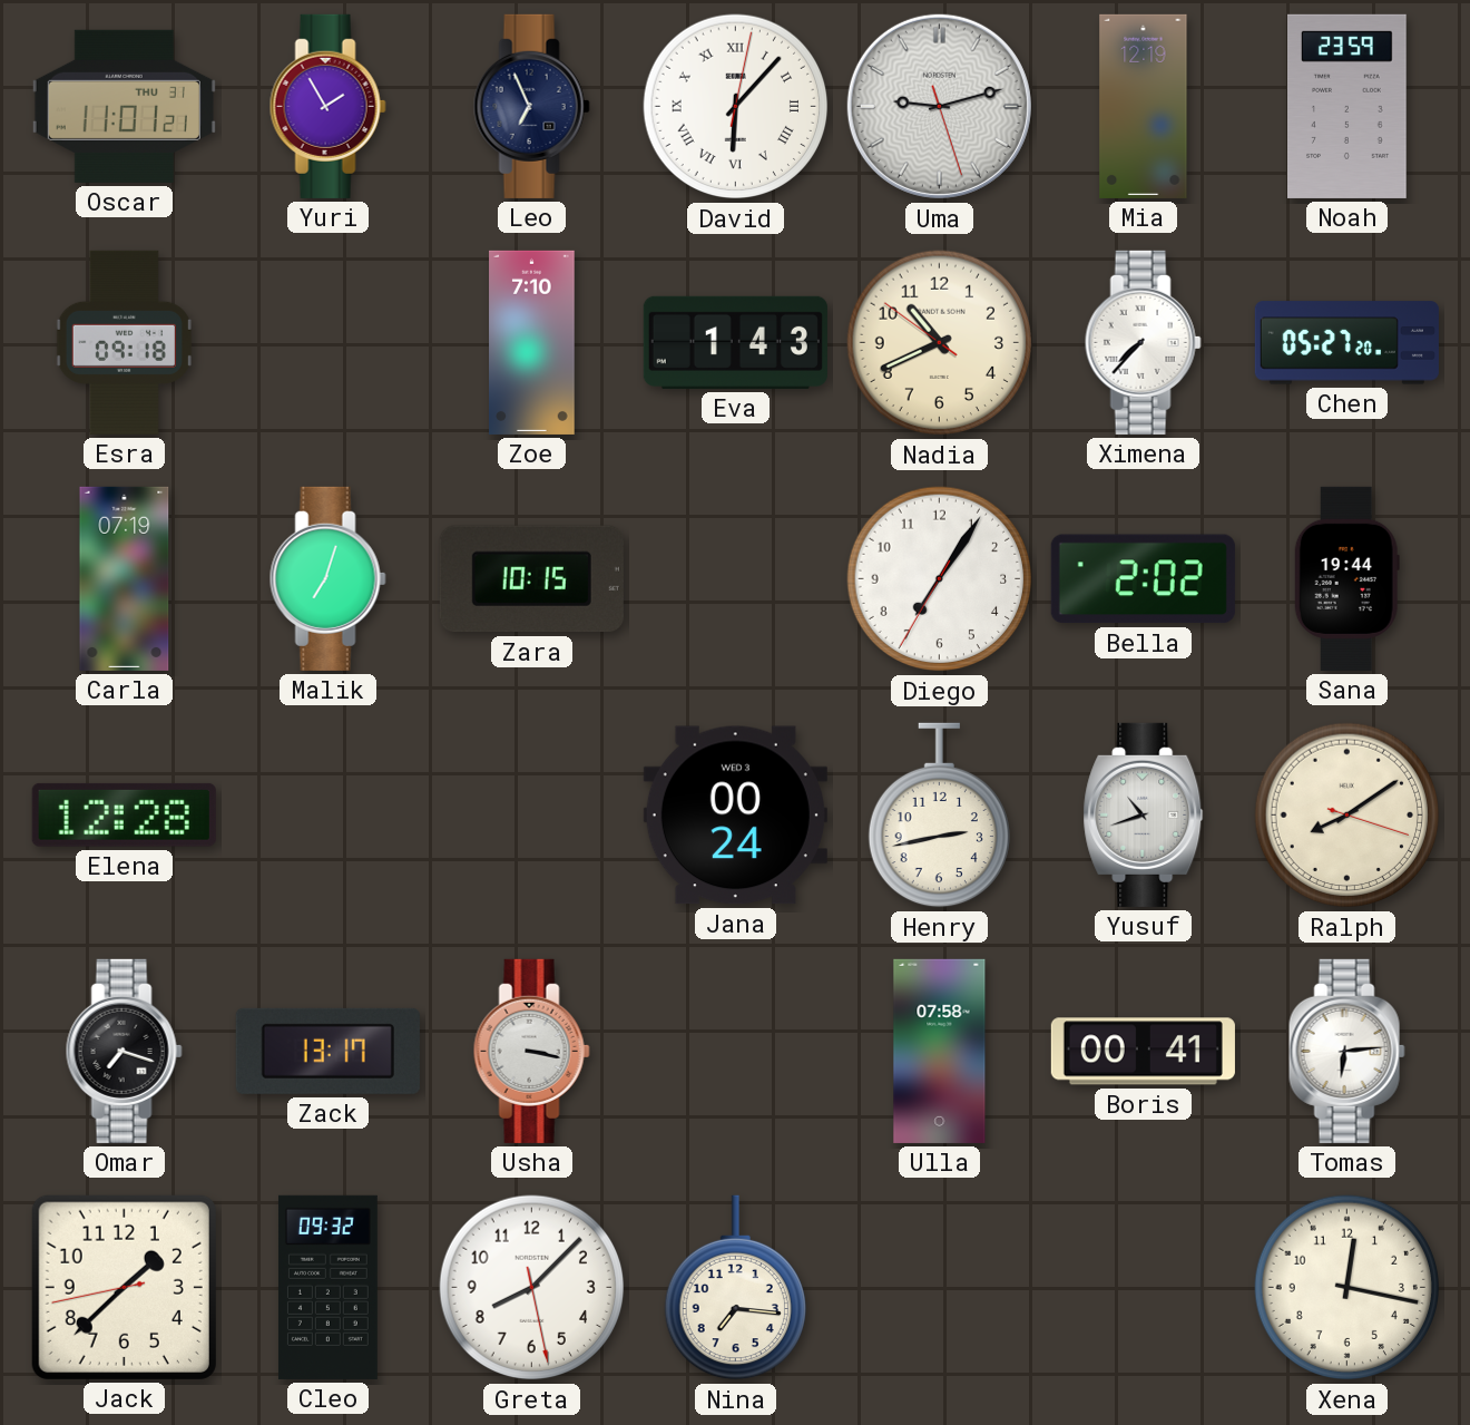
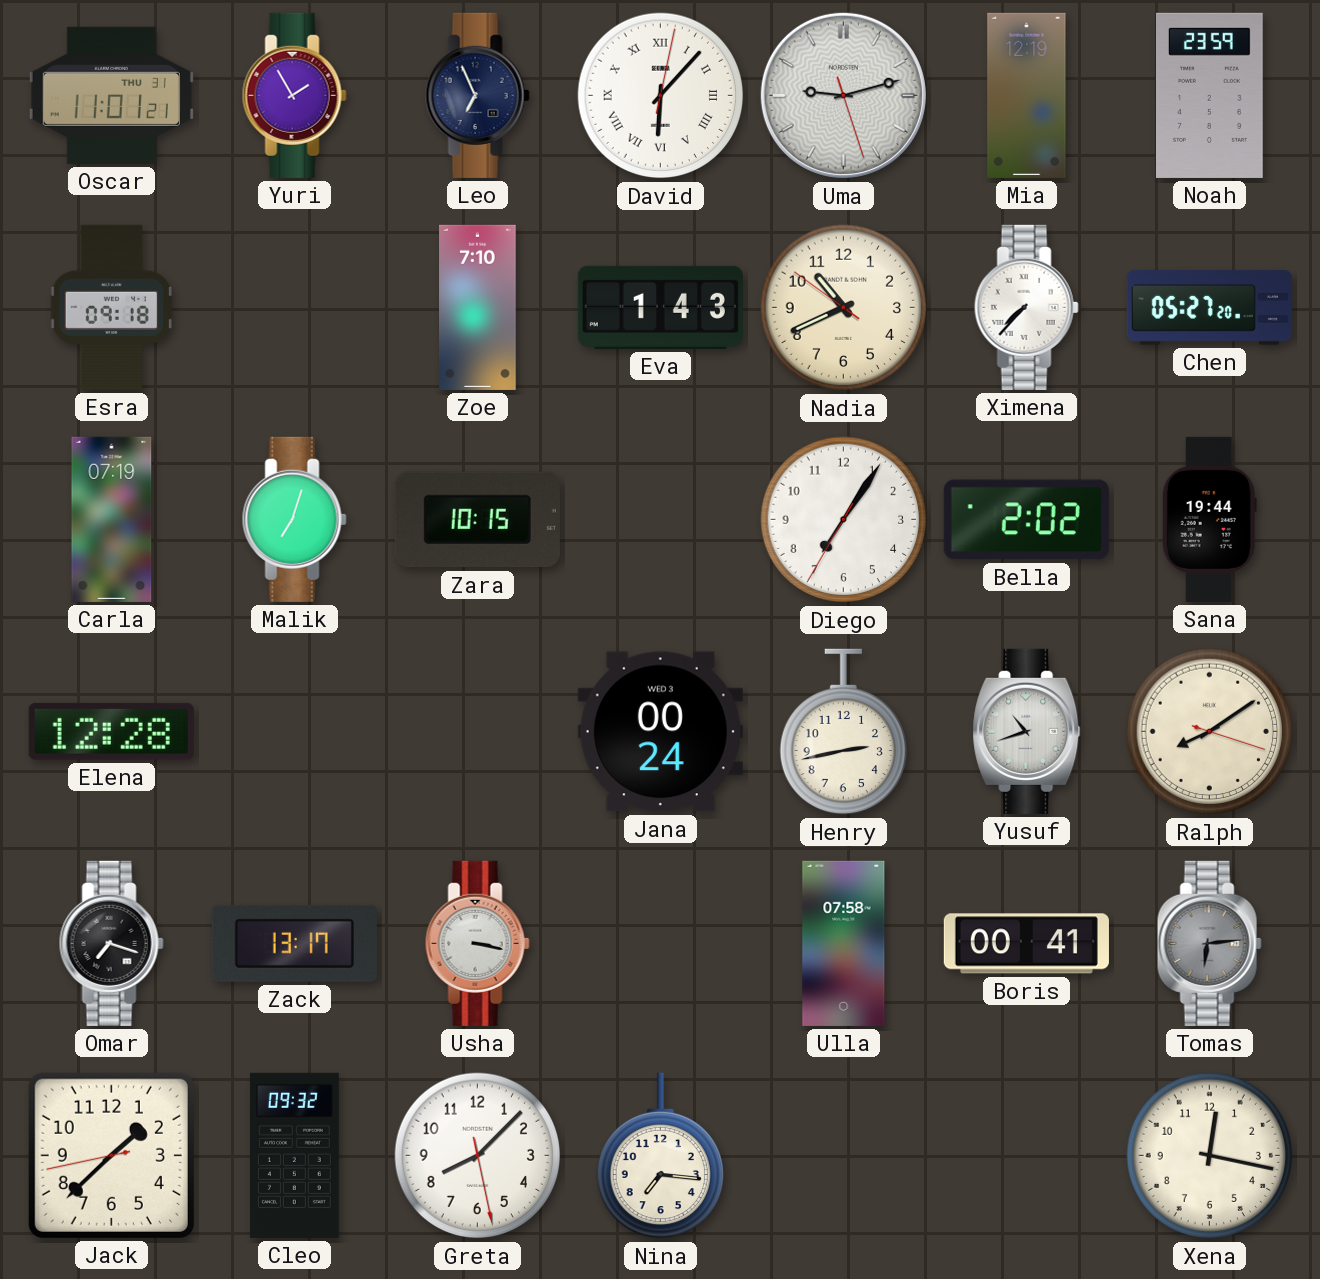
Tomas dial: white -> grey (1209, 943)
